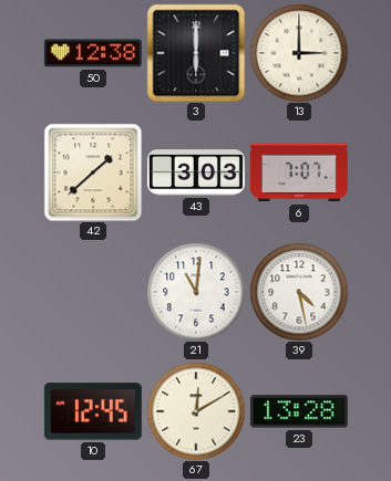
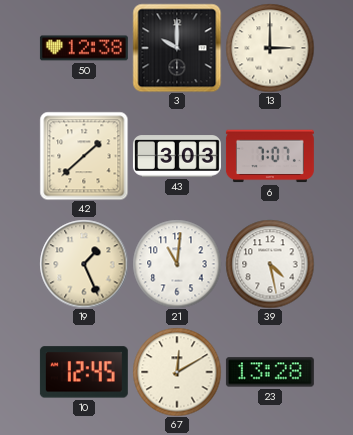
3: 6:00 -> 10:00 (177, 48)
19: none -> 1:26 (84, 264)
